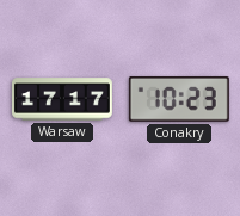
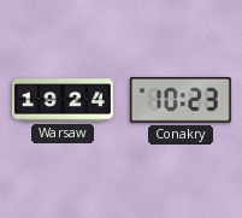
Warsaw: 17:17 -> 19:24 (63, 100)
